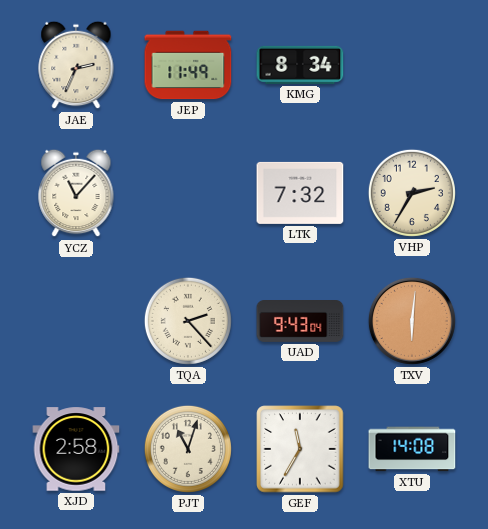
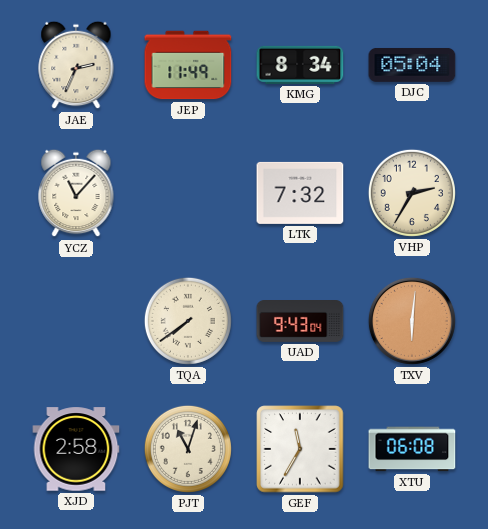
DJC: none -> 05:04 (412, 65)
TQA: 2:23 -> 7:39 (188, 321)
XTU: 14:08 -> 06:08 (412, 449)
